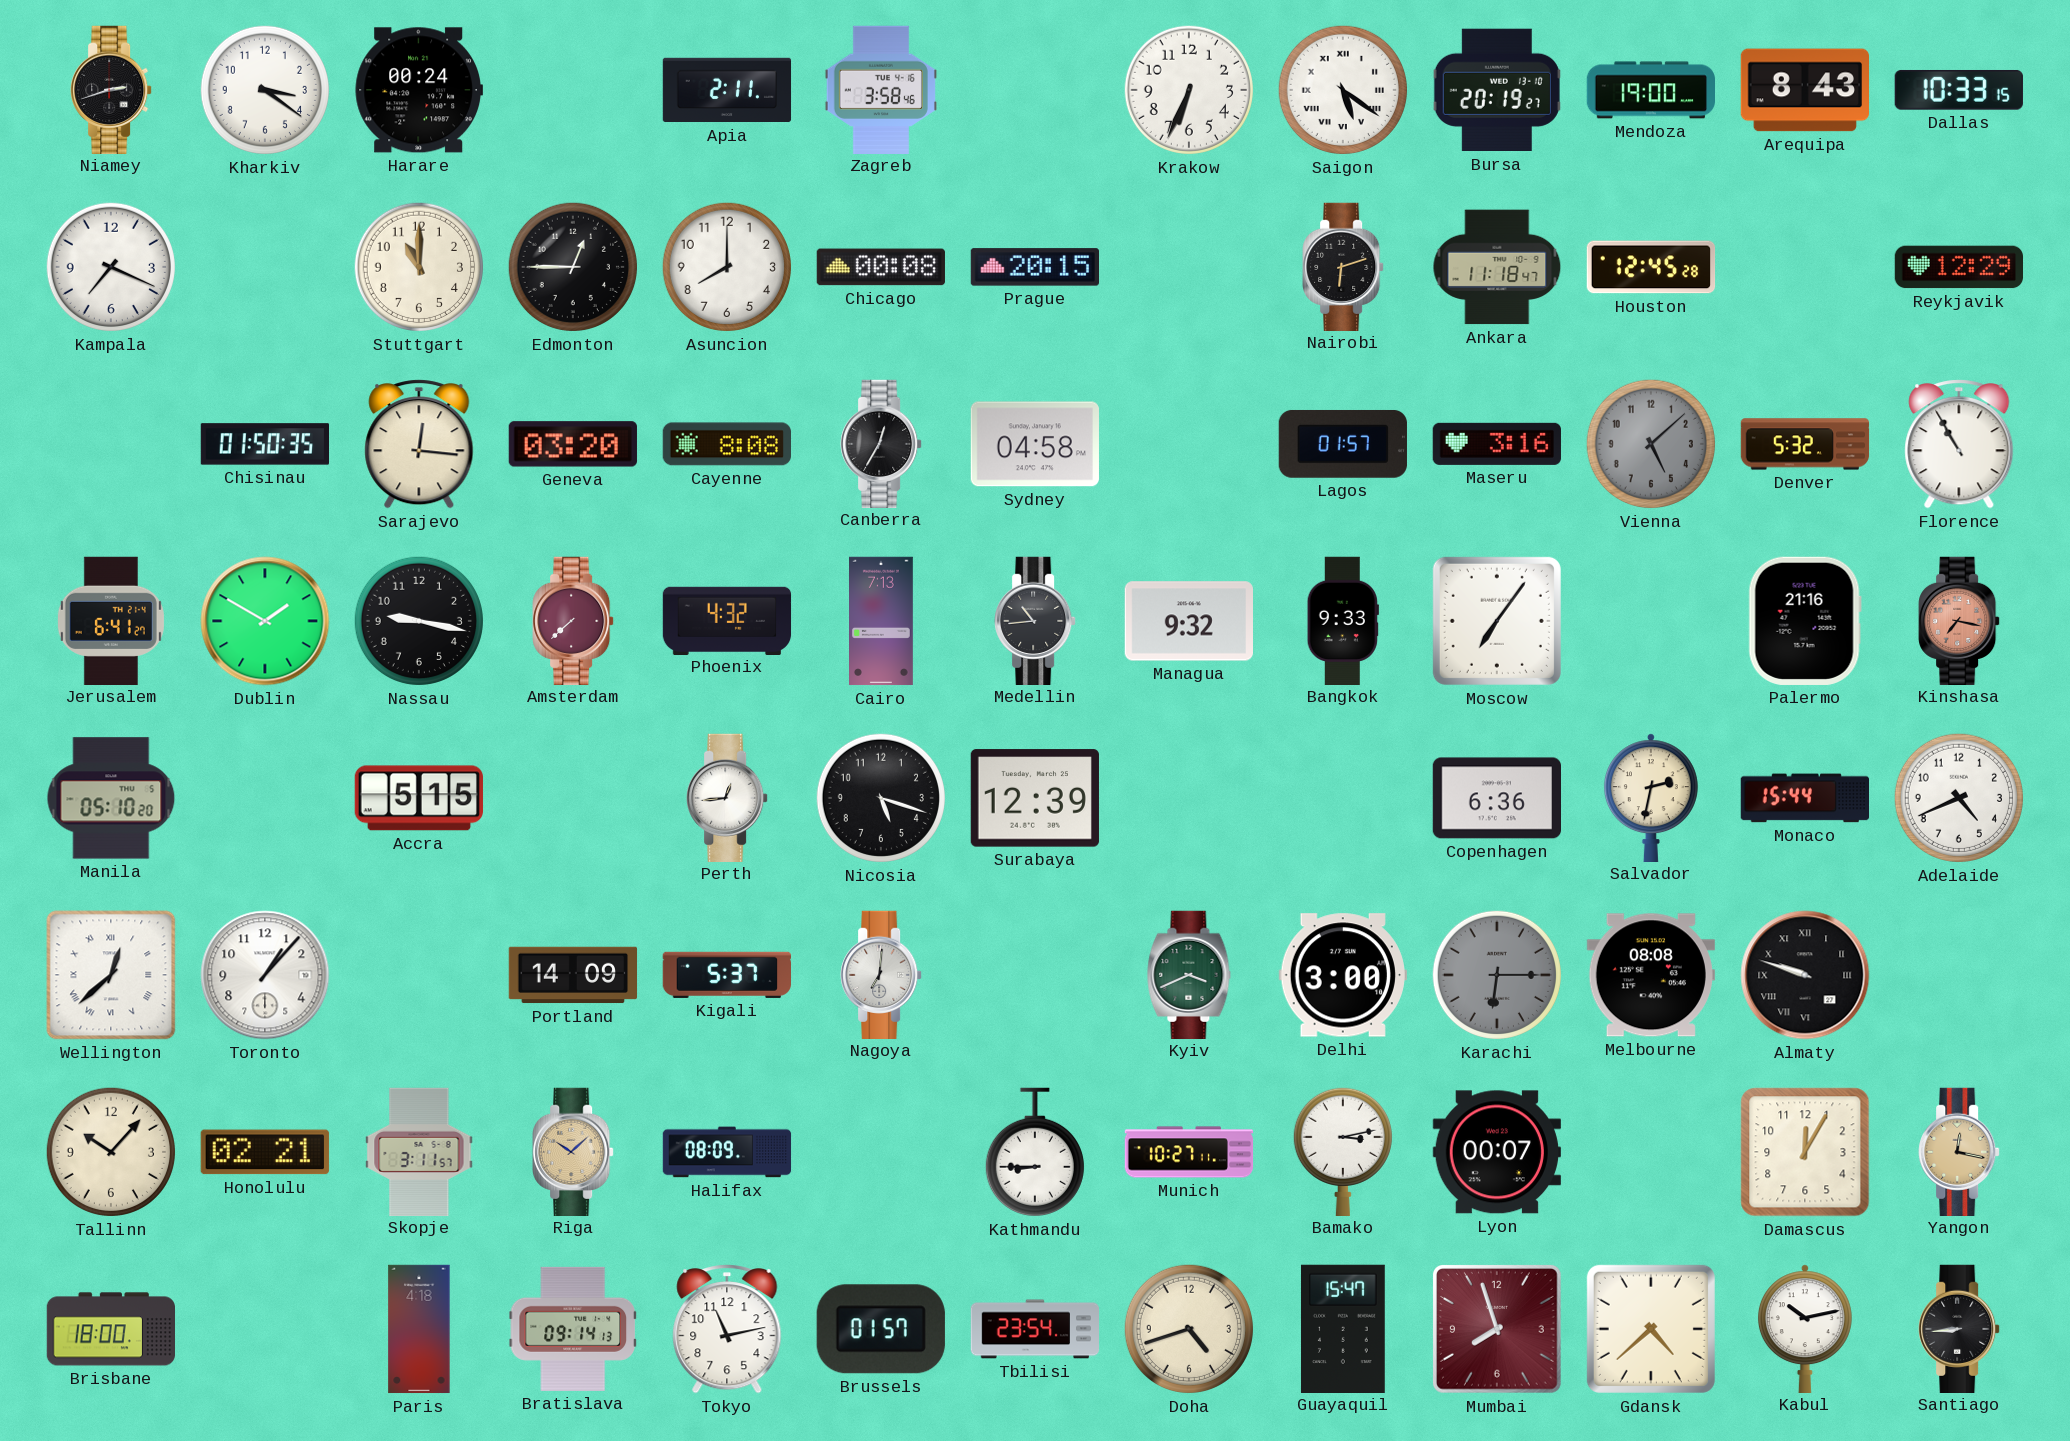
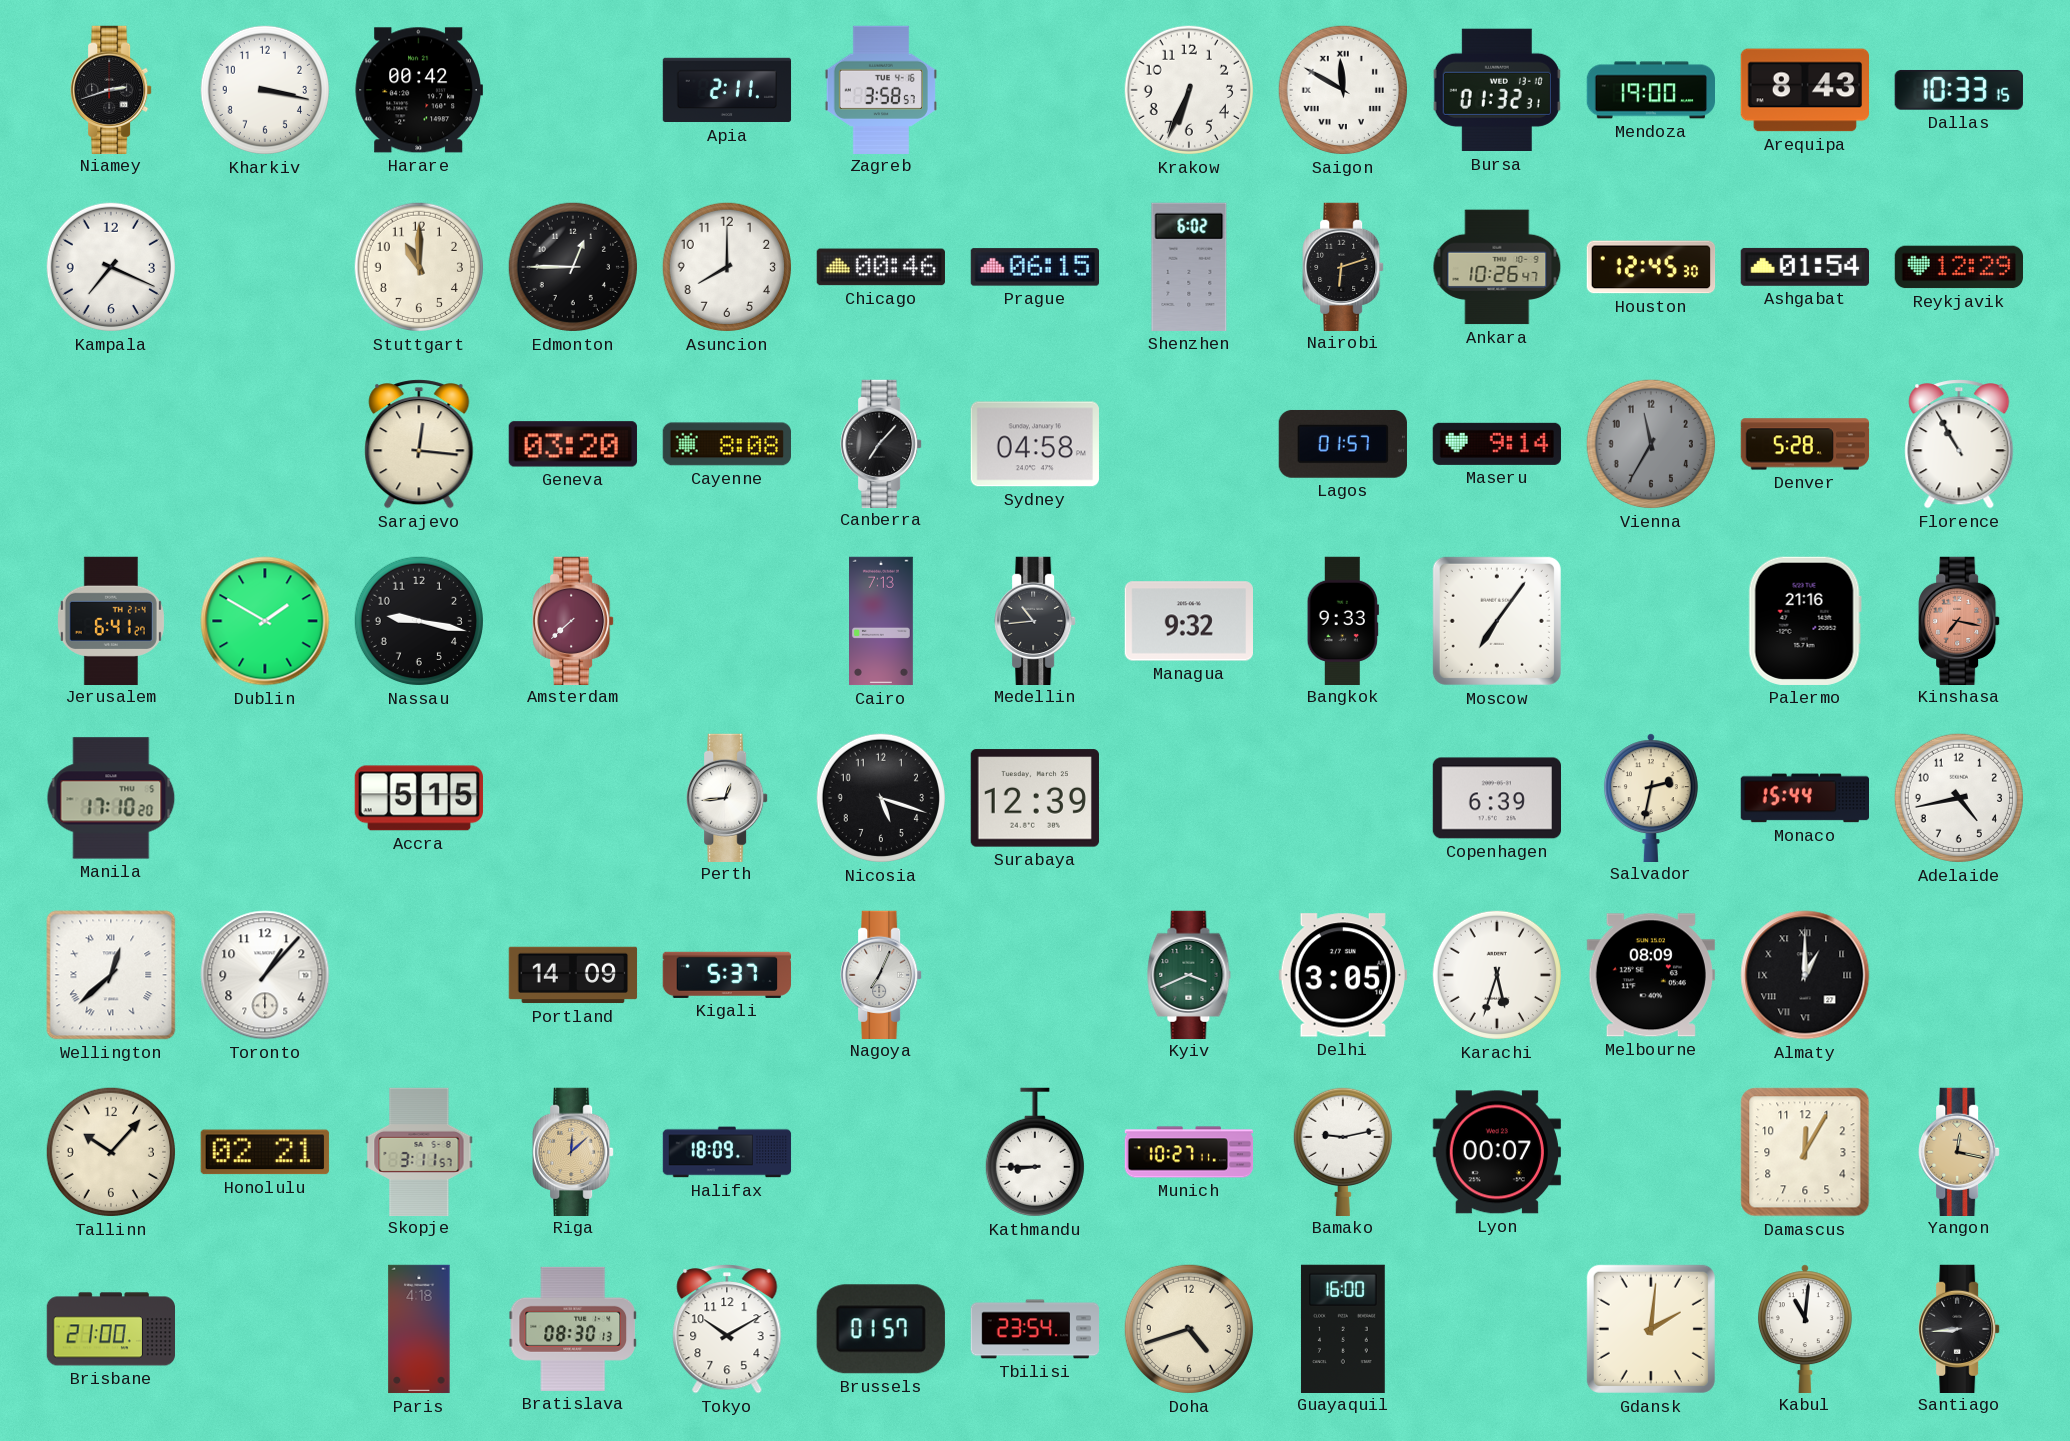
Kharkiv: 3:21 -> 3:17 (265, 90)
Harare: 00:24 -> 00:42 (419, 90)
Zagreb: 3:58:46 -> 3:58:57 (881, 89)
Saigon: 5:21 -> 11:50 (1343, 90)
Bursa: 20:19 -> 01:32 (1497, 90)
Chicago: 00:08 -> 00:46 (881, 267)
Prague: 20:15 -> 06:15 (1034, 267)
Shenzhen: none -> 6:02 (1189, 267)
Ankara: 11:18 -> 10:26 (1497, 267)
Houston: 12:45:28 -> 12:45:30 (1651, 267)
Ashgabat: none -> 01:54 (1804, 267)
Chisinau: 01:50 -> none (264, 444)
Canberra: 12:35 -> 7:07 (881, 443)
Maseru: 3:16 -> 9:14 (1497, 444)
Vienna: 5:08 -> 11:35 (1651, 444)
Denver: 5:32 -> 5:28 (1805, 444)
Phoenix: 4:32 -> none (727, 620)
Manila: 05:10 -> 17:10 (111, 798)
Copenhagen: 6:36 -> 6:39 (1496, 798)
Adelaide: 4:41 -> 4:43 (1959, 798)
Nagoya: 7:01 -> 7:04 (881, 974)
Delhi: 3:00 -> 3:05 (1343, 975)
Karachi: 6:15 -> 5:33 (1497, 975)
Karachi dial: grey -> white (1497, 975)
Melbourne: 08:08 -> 08:09 (1651, 975)
Almaty: 9:48 -> 1:00 (1805, 975)
Riga: 10:08 -> 12:08 (573, 1151)
Halifax: 08:09 -> 18:09 (727, 1152)
Bamako: 3:13 -> 9:13 (1343, 1151)
Brisbane: 18:00 -> 21:00 (110, 1329)
Bratislava: 09:14 -> 08:30 (573, 1329)
Tokyo: 11:13 -> 10:10 (727, 1329)
Guayaquil: 15:47 -> 16:00 (1343, 1328)
Mumbai: 7:57 -> none (1498, 1330)
Gdansk: 4:38 -> 2:01 (1651, 1329)
Kabul: 10:13 -> 11:01 (1805, 1328)
